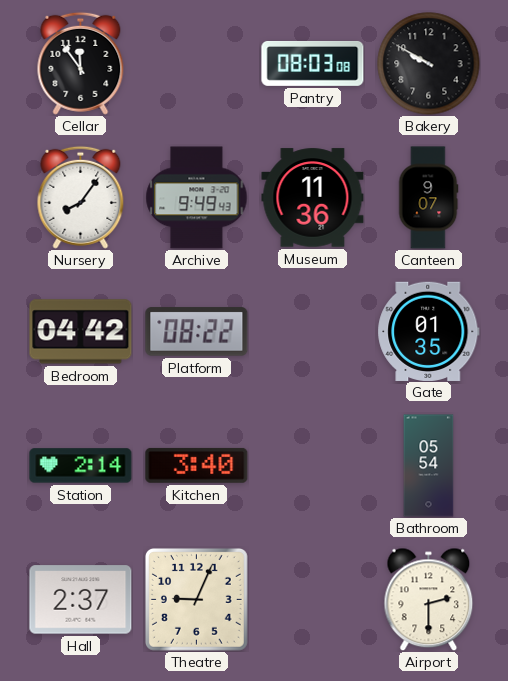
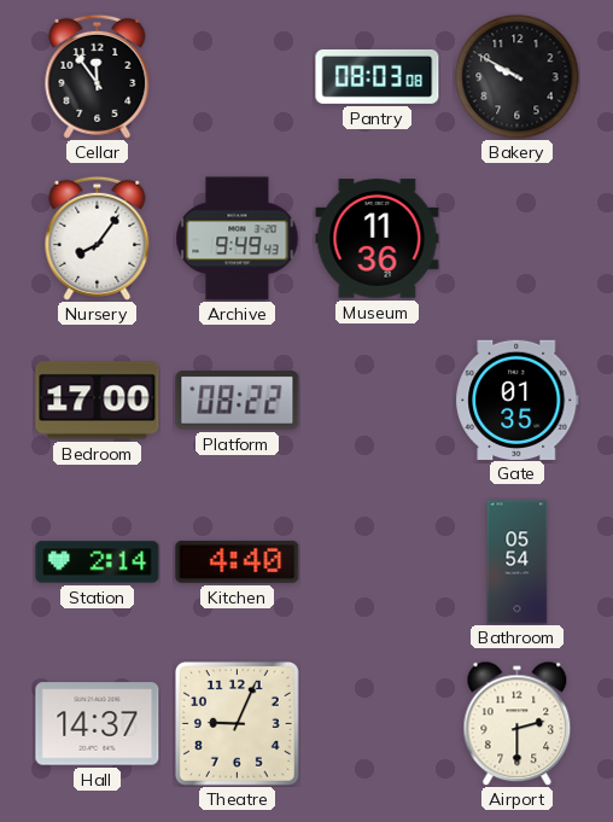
Canteen: 9:07 -> none (428, 198)
Bedroom: 04:42 -> 17:00 (98, 401)
Kitchen: 3:40 -> 4:40 (238, 561)
Hall: 2:37 -> 14:37 (98, 724)
